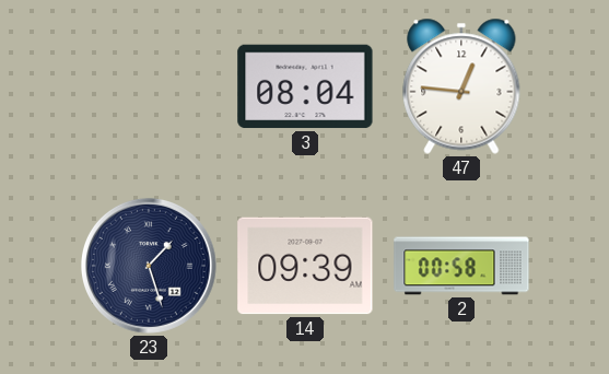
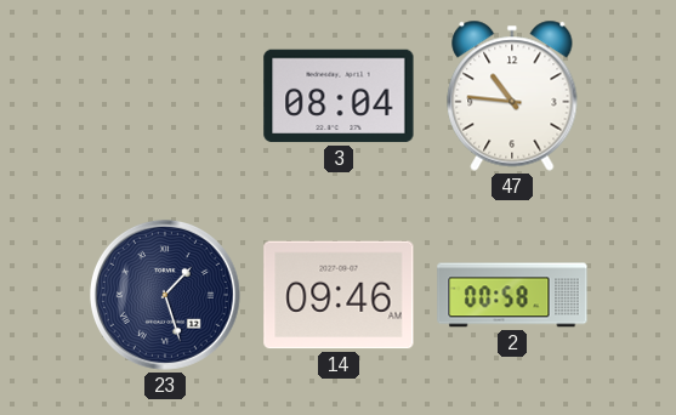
47: 12:46 -> 10:46 (512, 96)
14: 09:39 -> 09:46 (339, 295)
